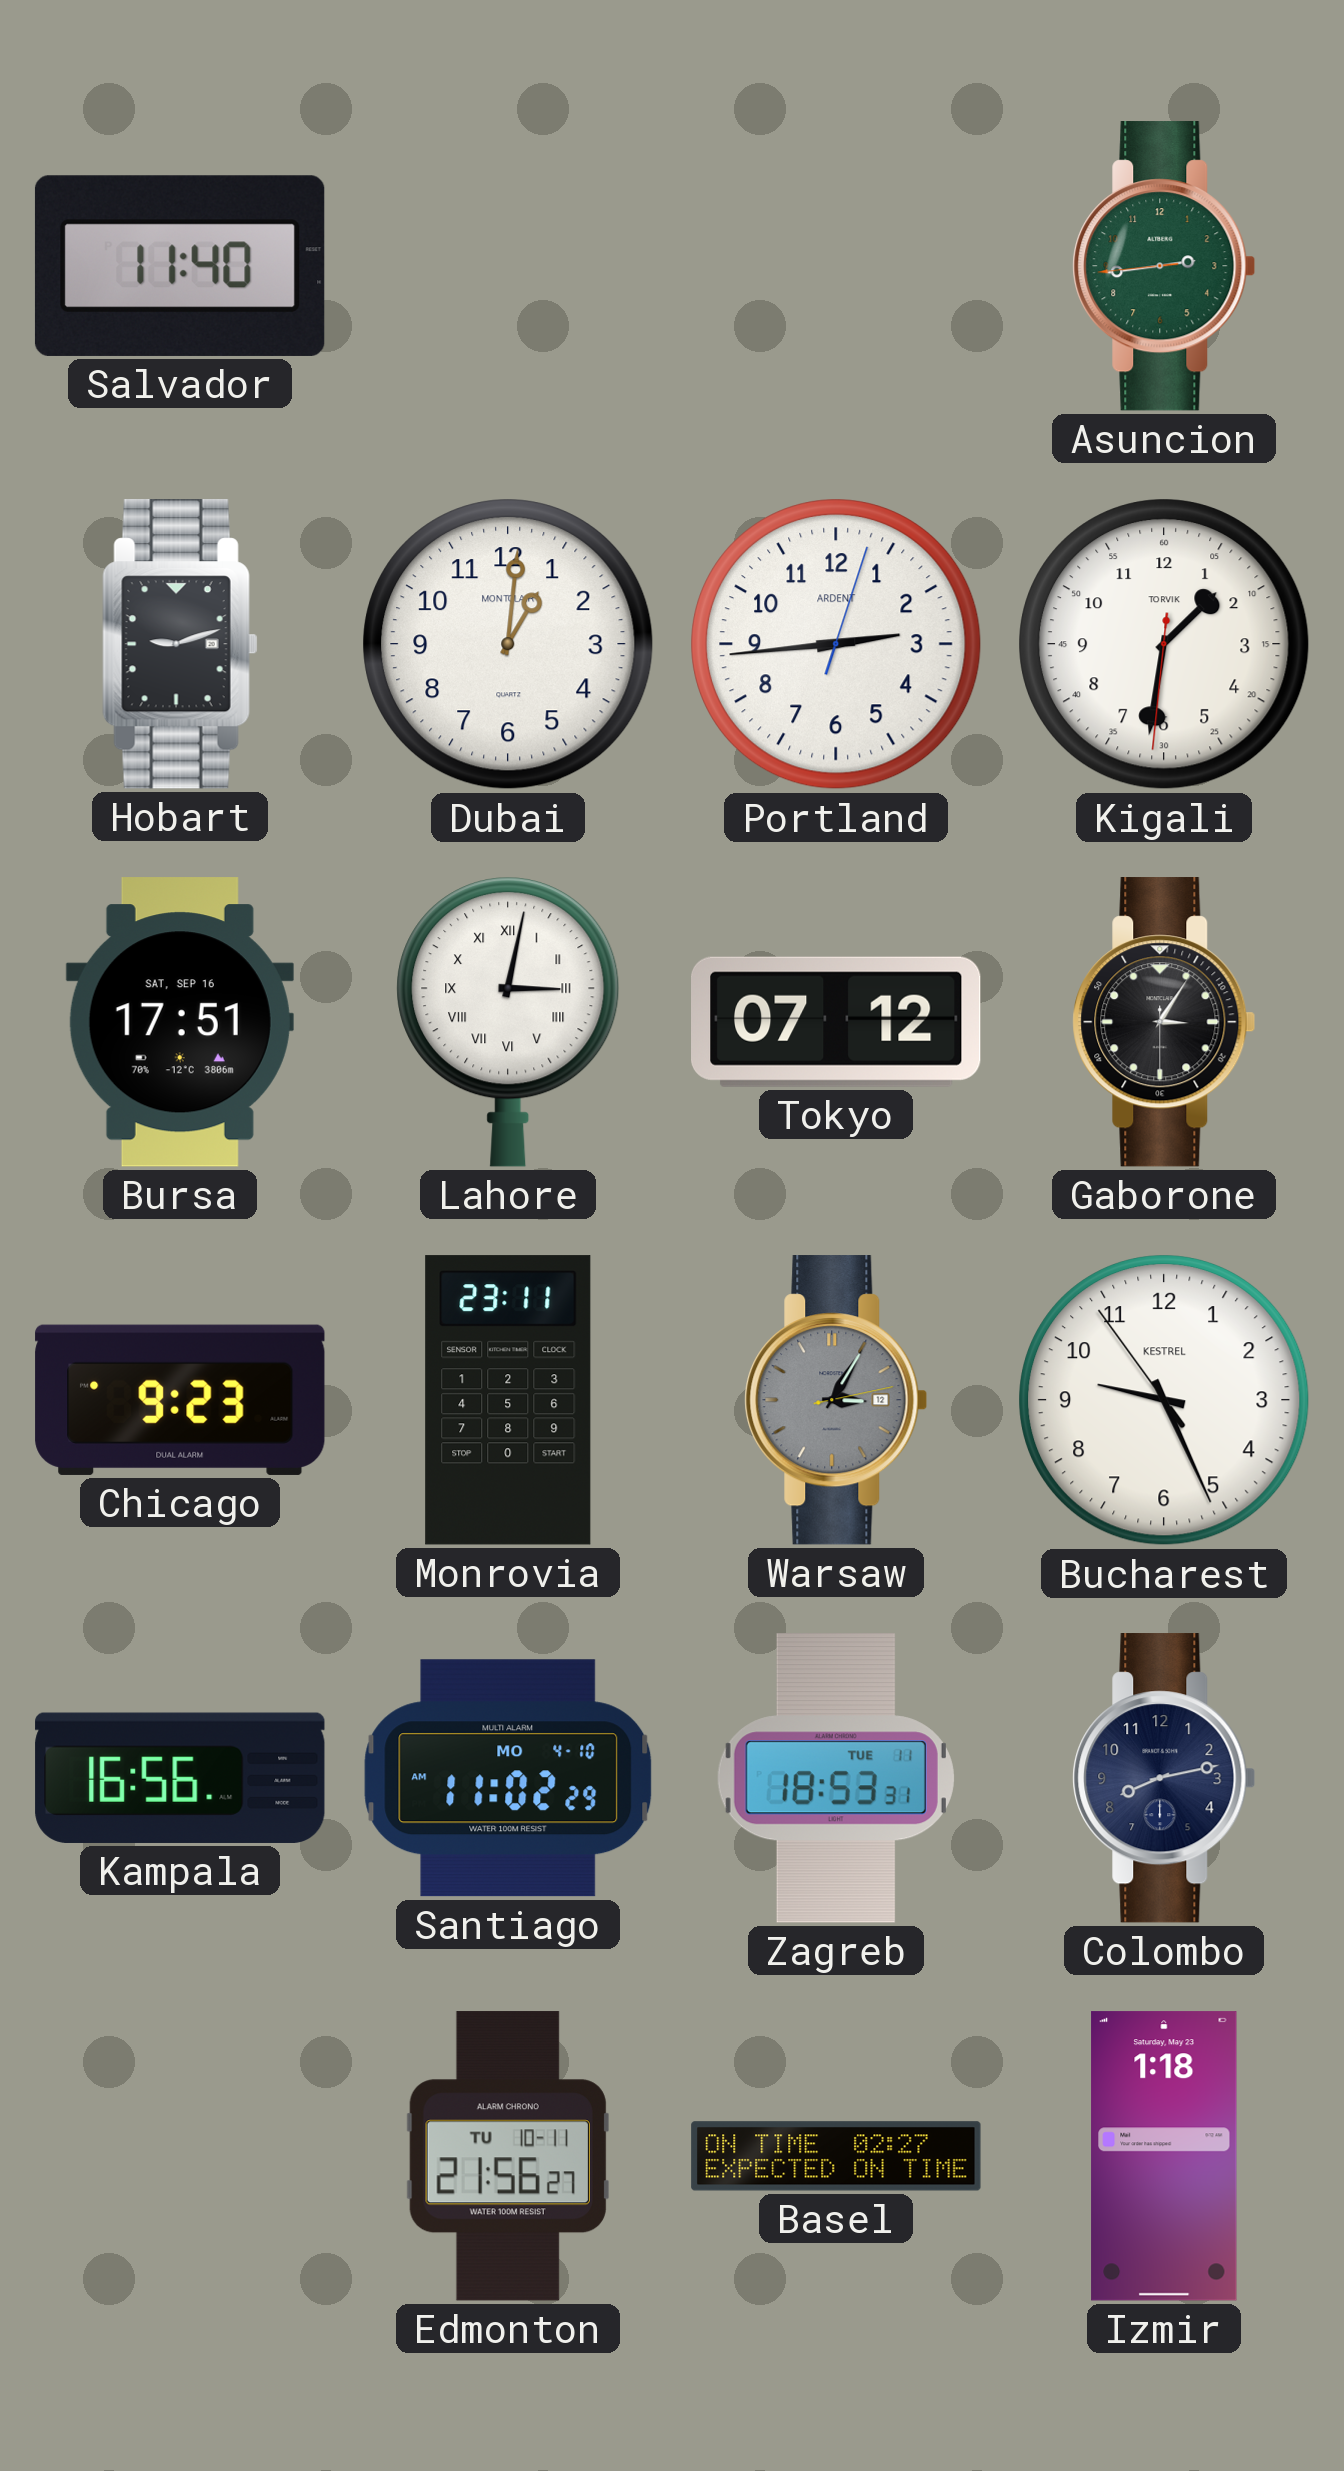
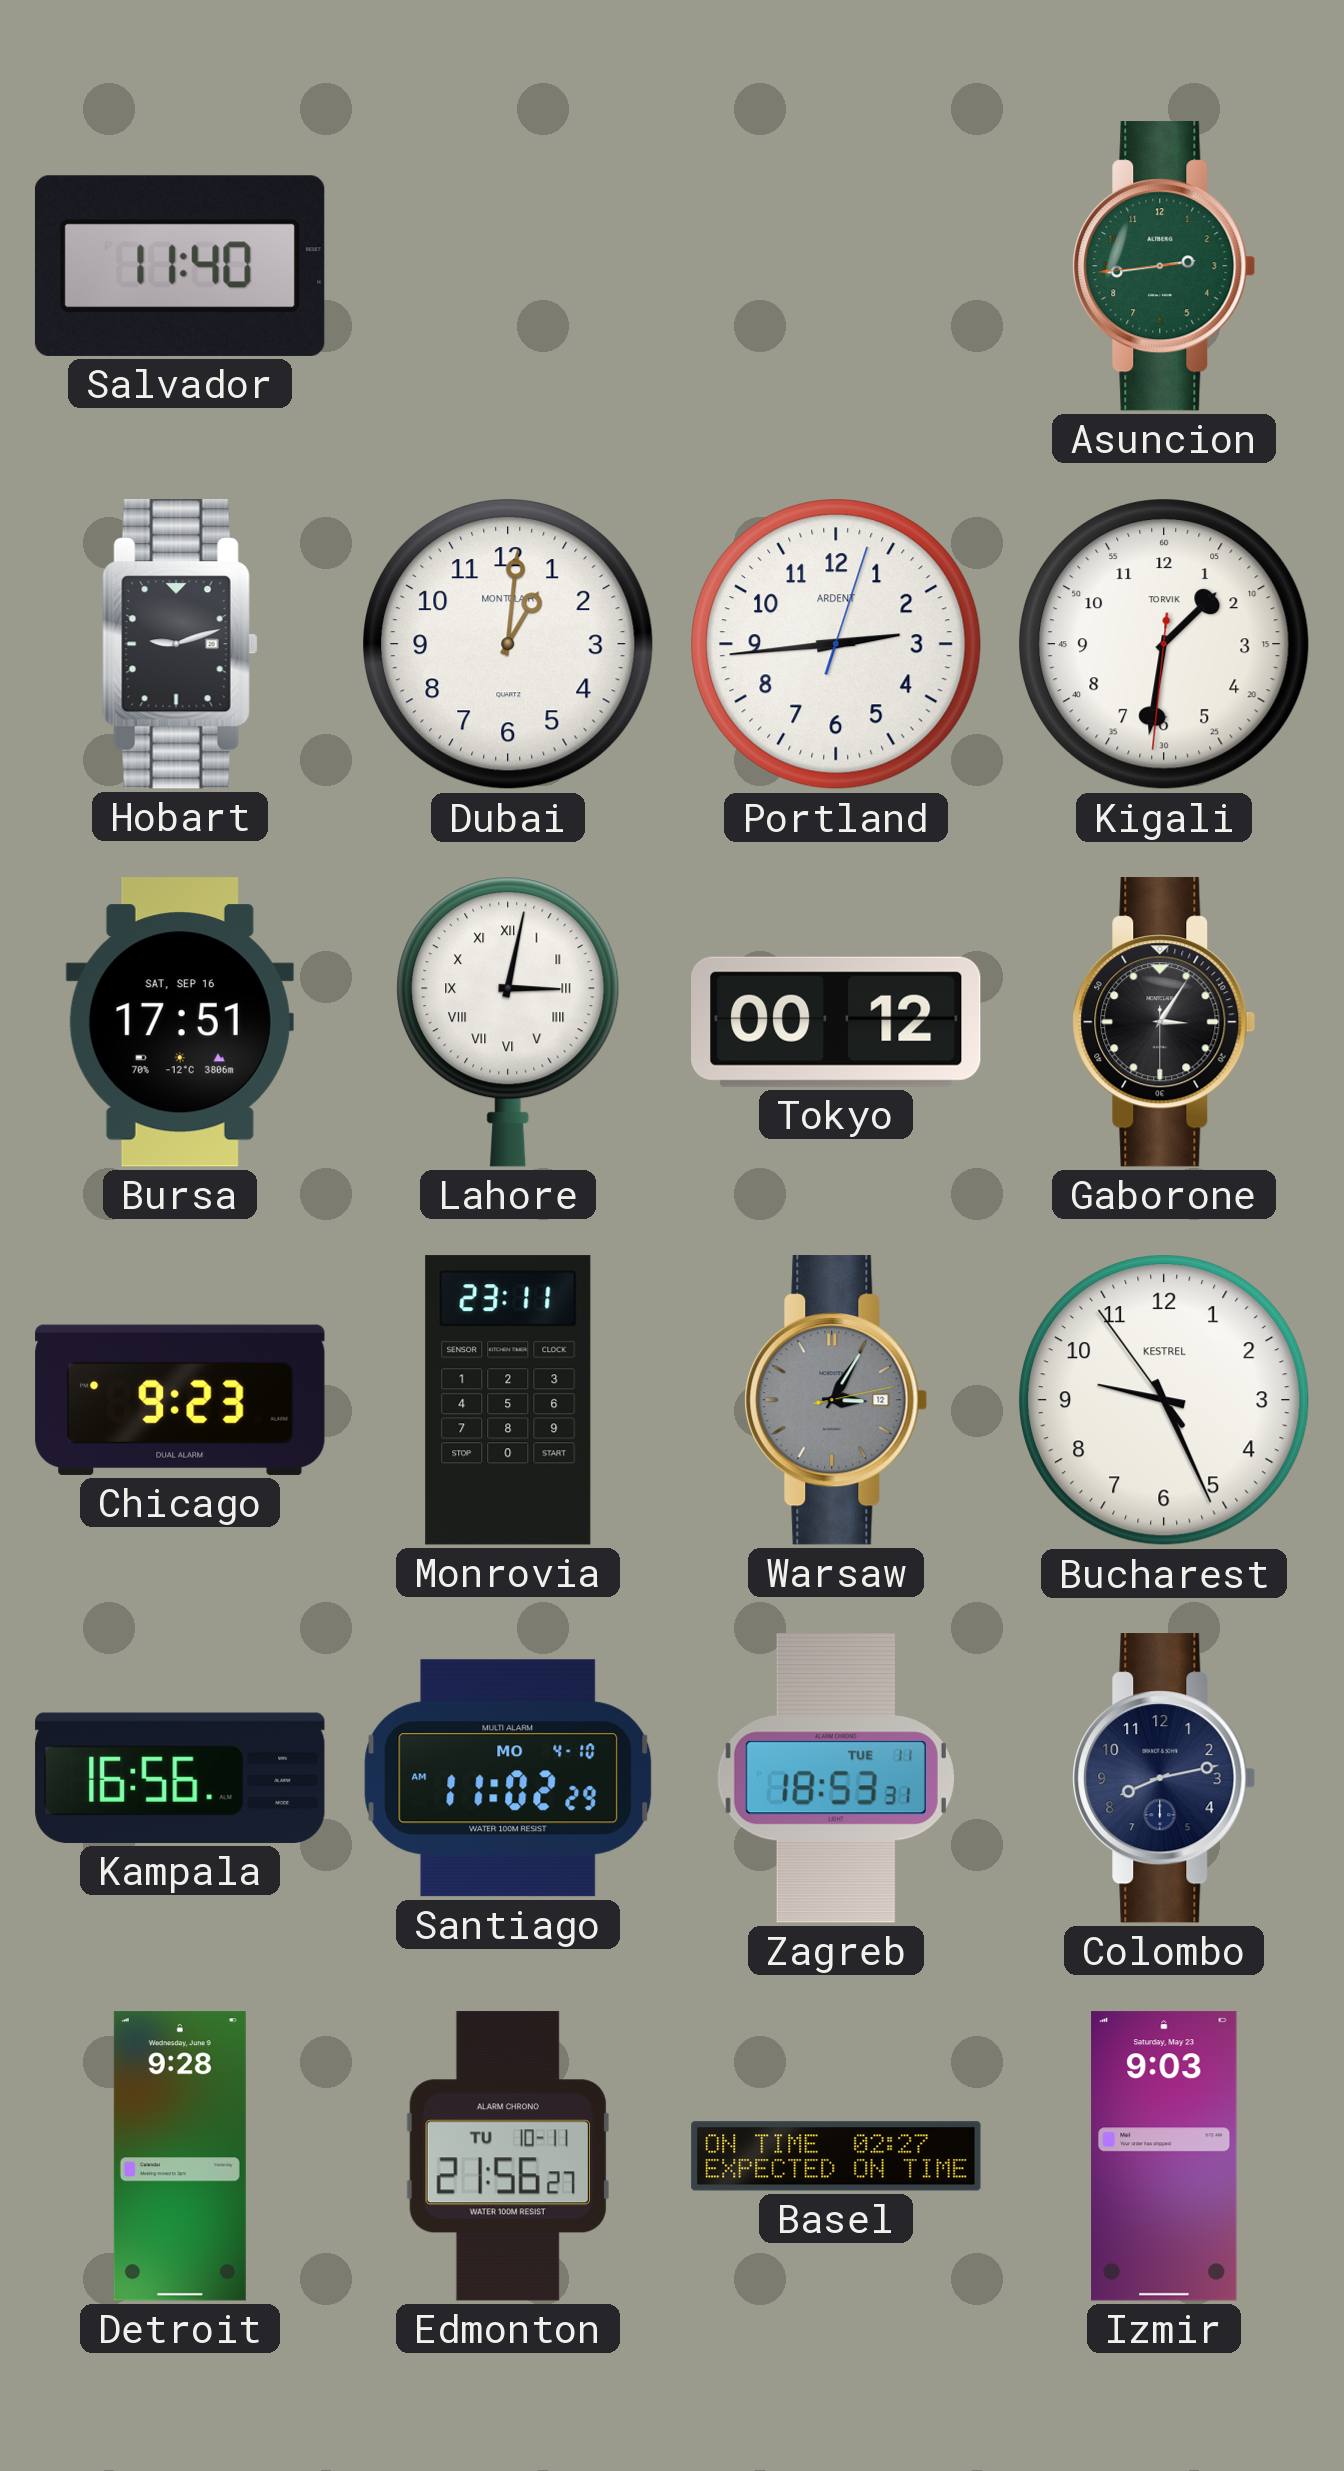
Tokyo: 07:12 -> 00:12 (837, 1022)
Detroit: none -> 9:28 (180, 2156)
Izmir: 1:18 -> 9:03 (1164, 2156)
